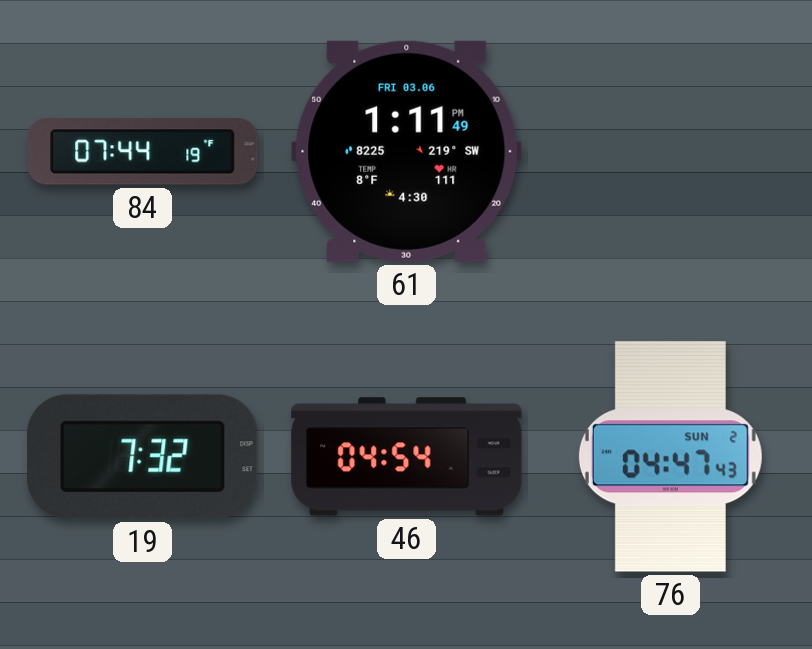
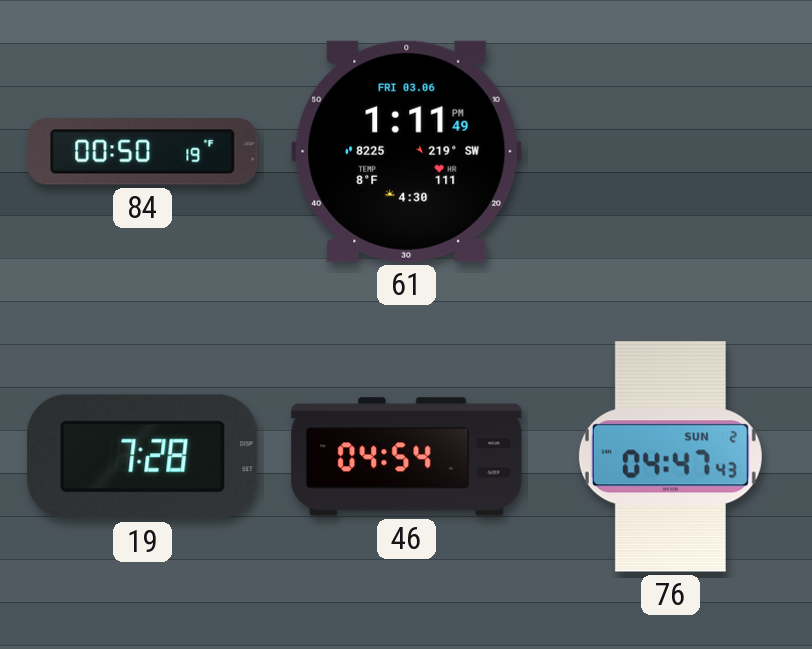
84: 07:44 -> 00:50 (143, 152)
19: 7:32 -> 7:28 (143, 457)
